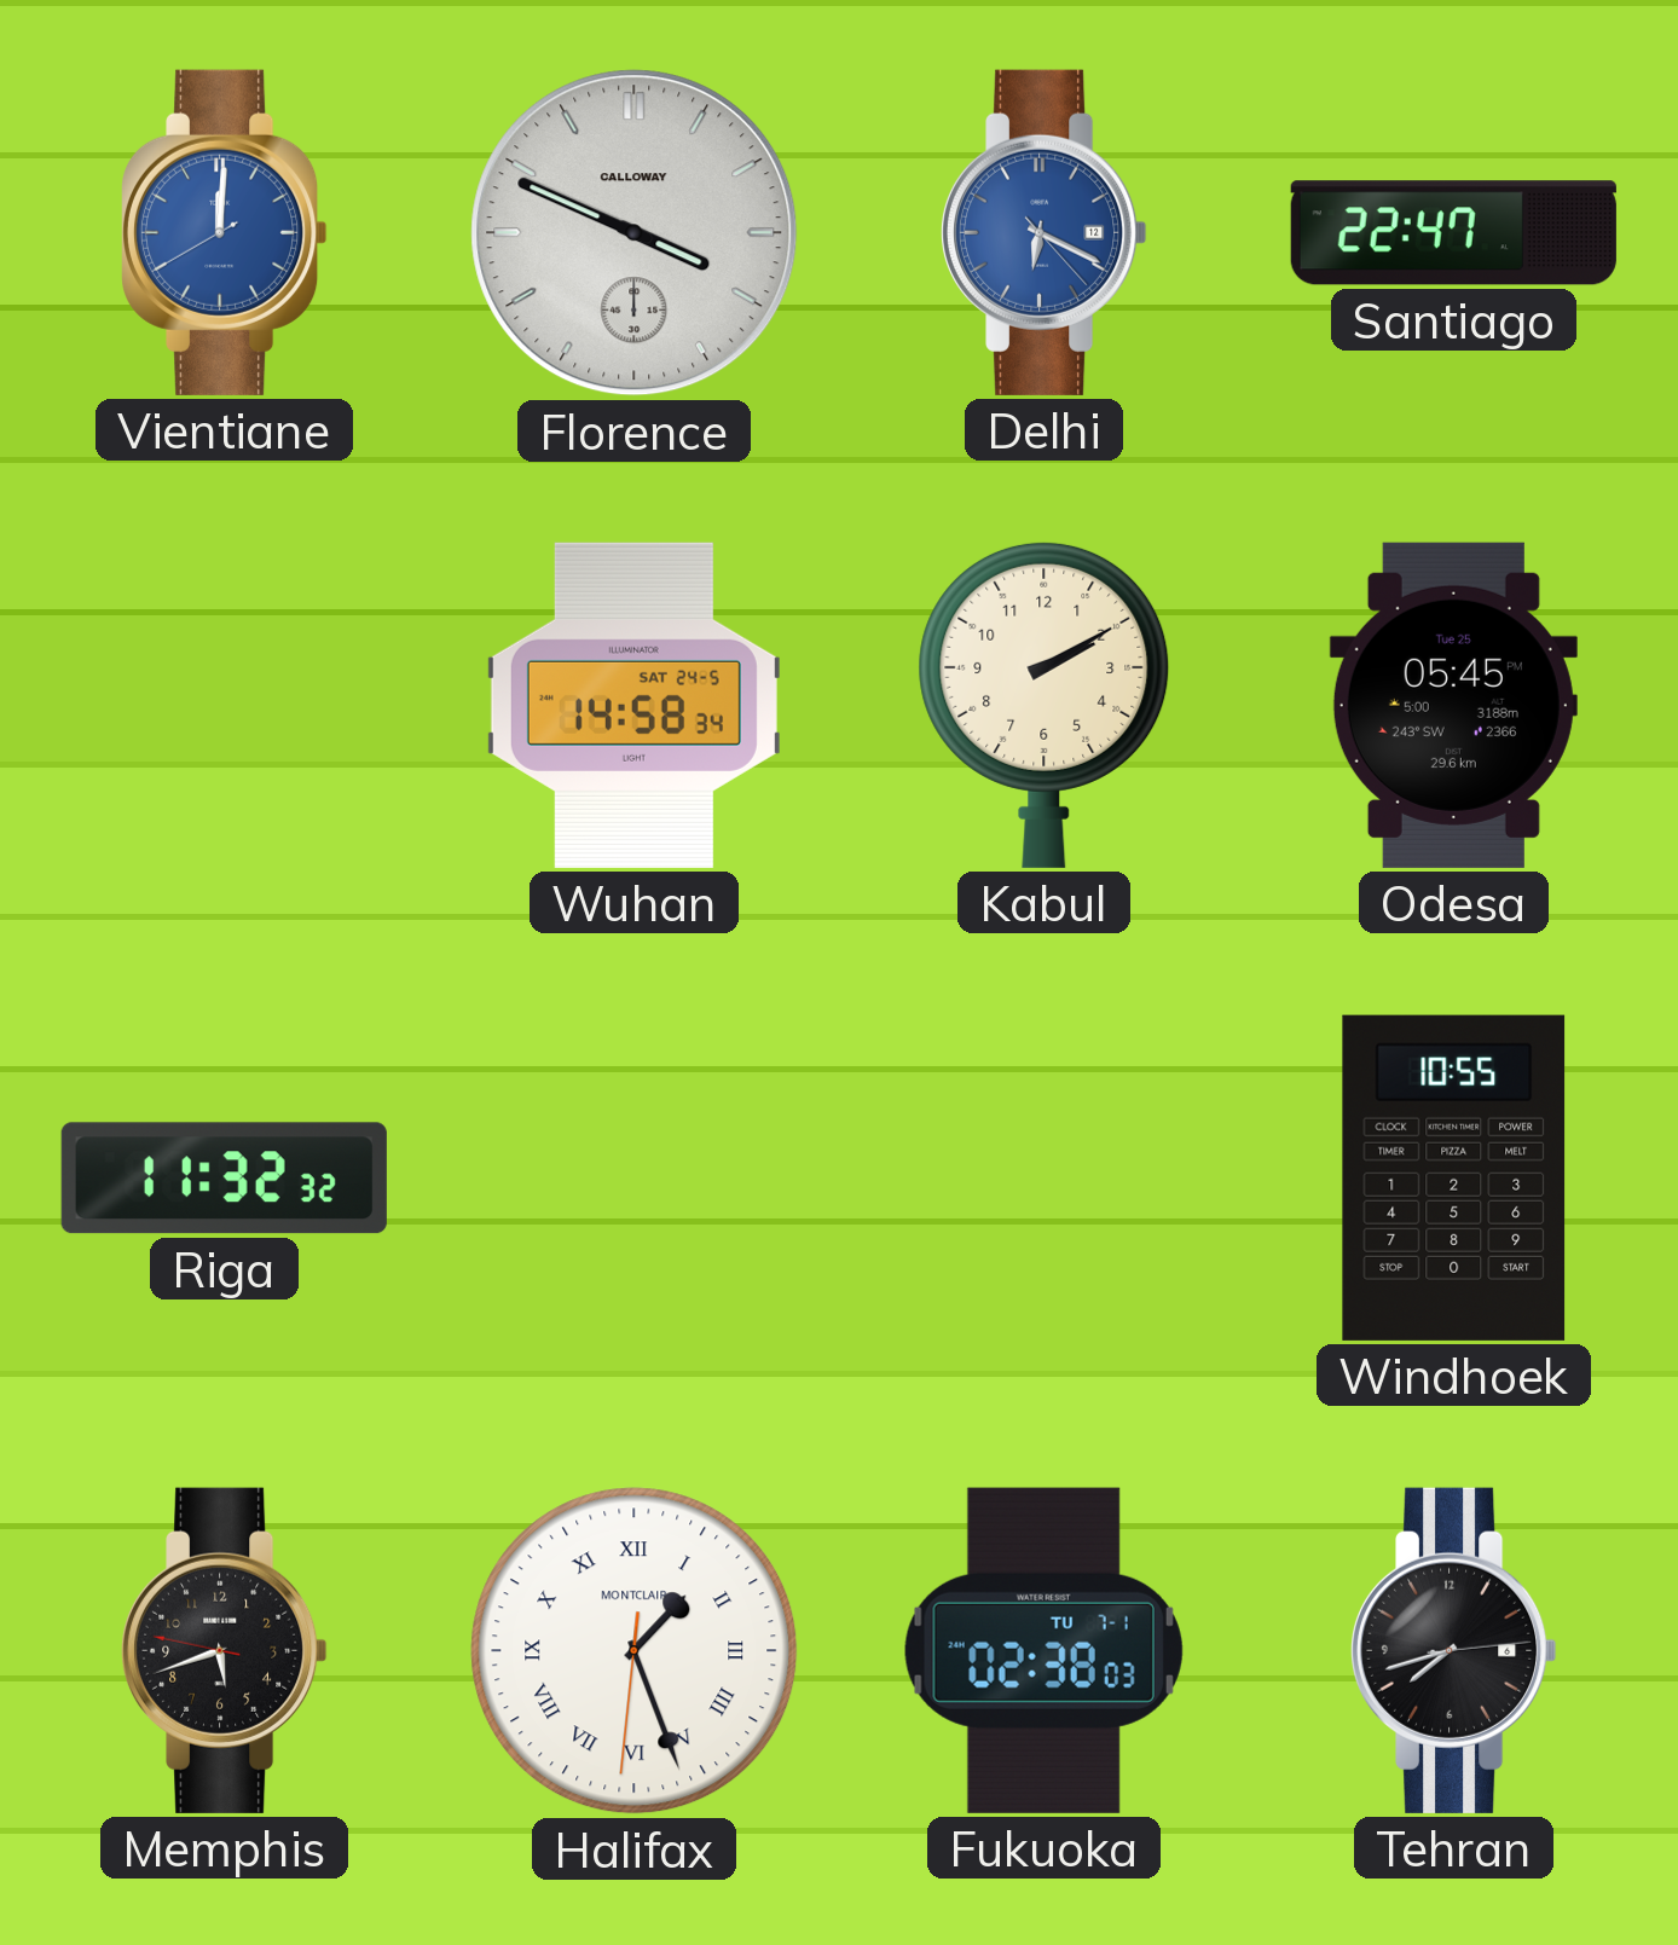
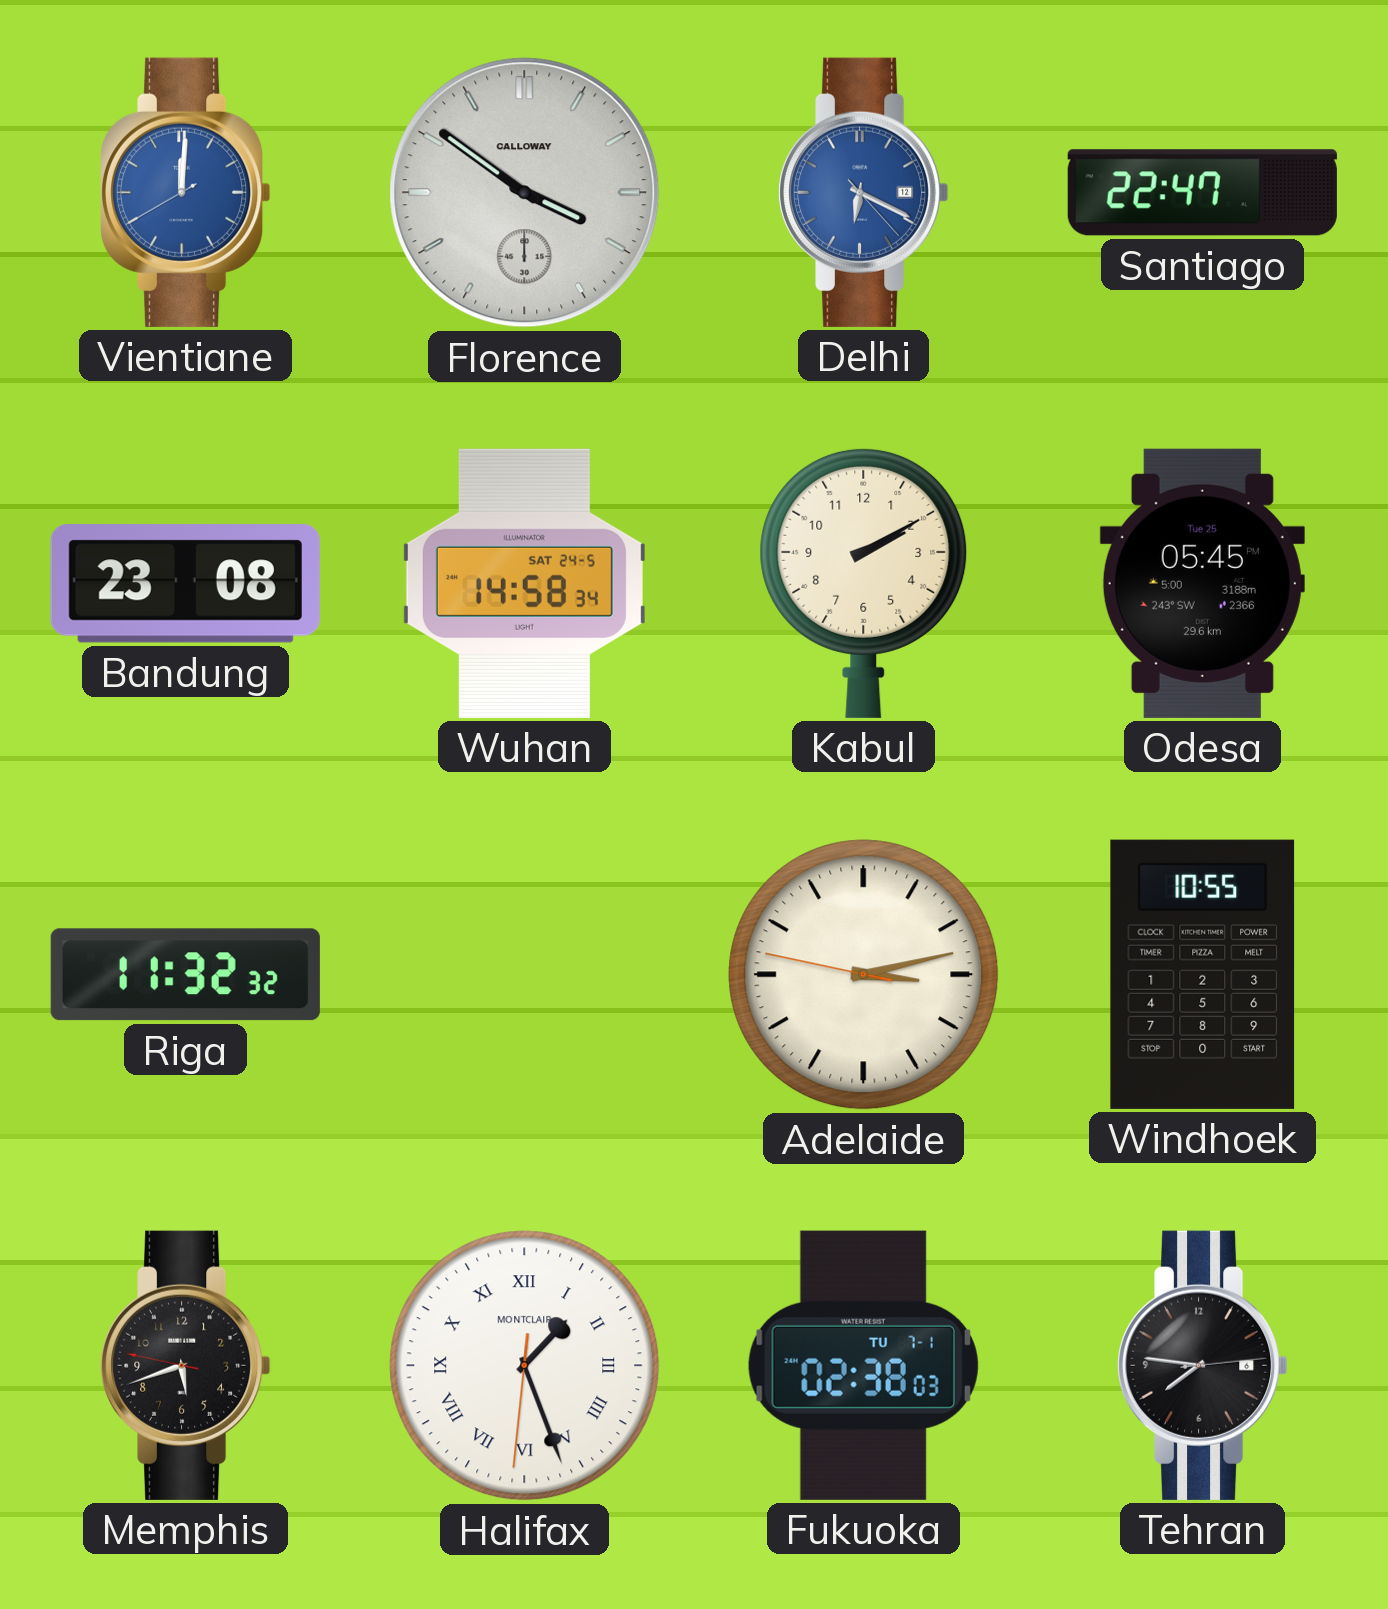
Florence: 3:49 -> 3:51 (525, 193)
Bandung: none -> 23:08 (185, 584)
Adelaide: none -> 3:12 (864, 975)
Tehran: 7:42 -> 7:46 (1203, 1365)
